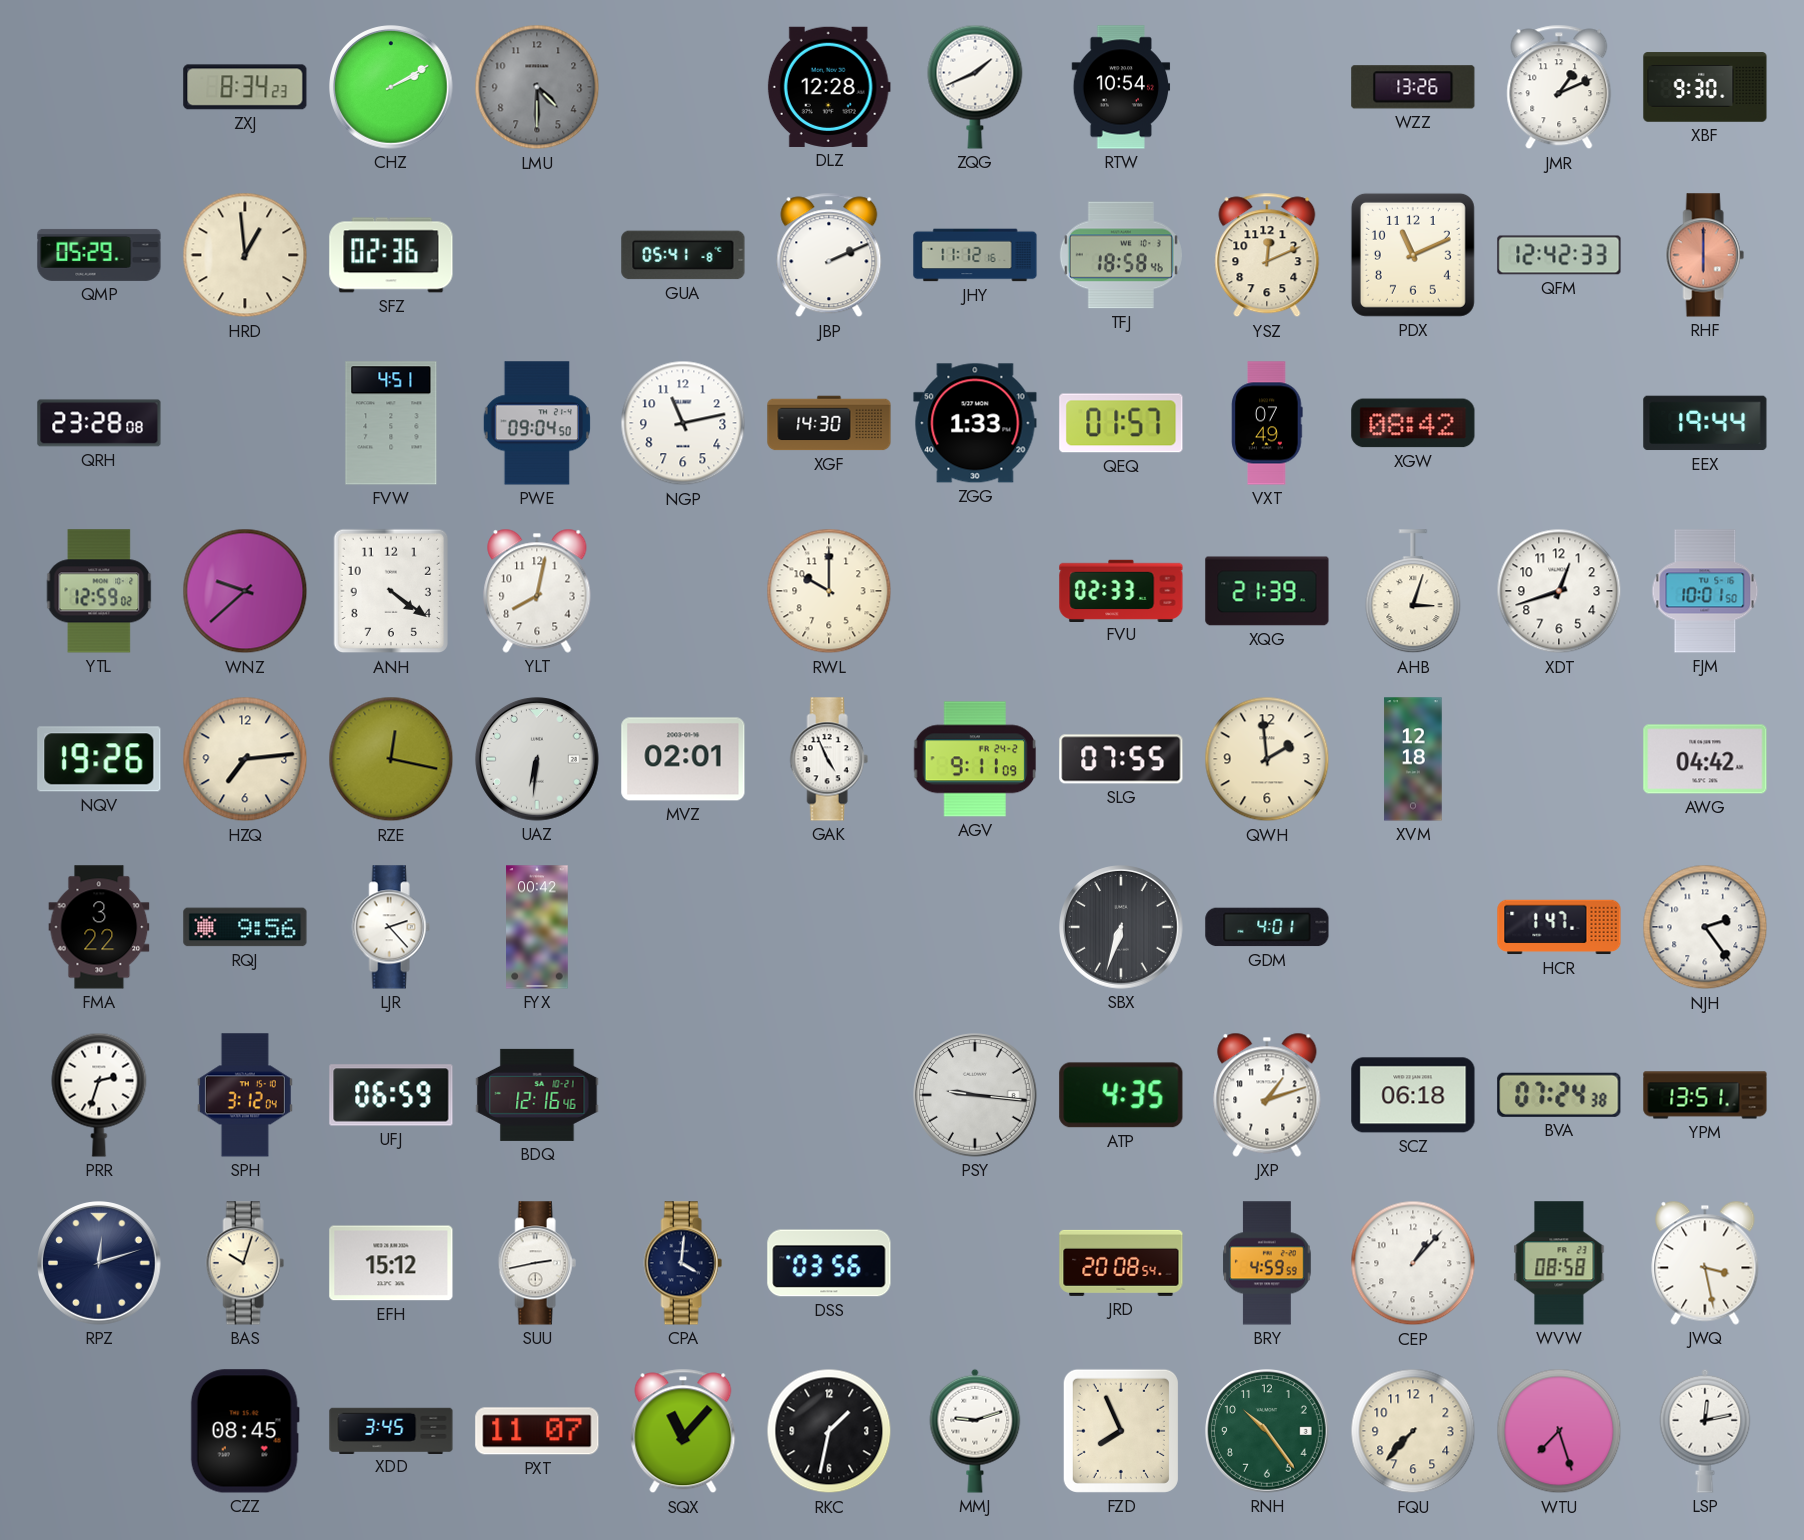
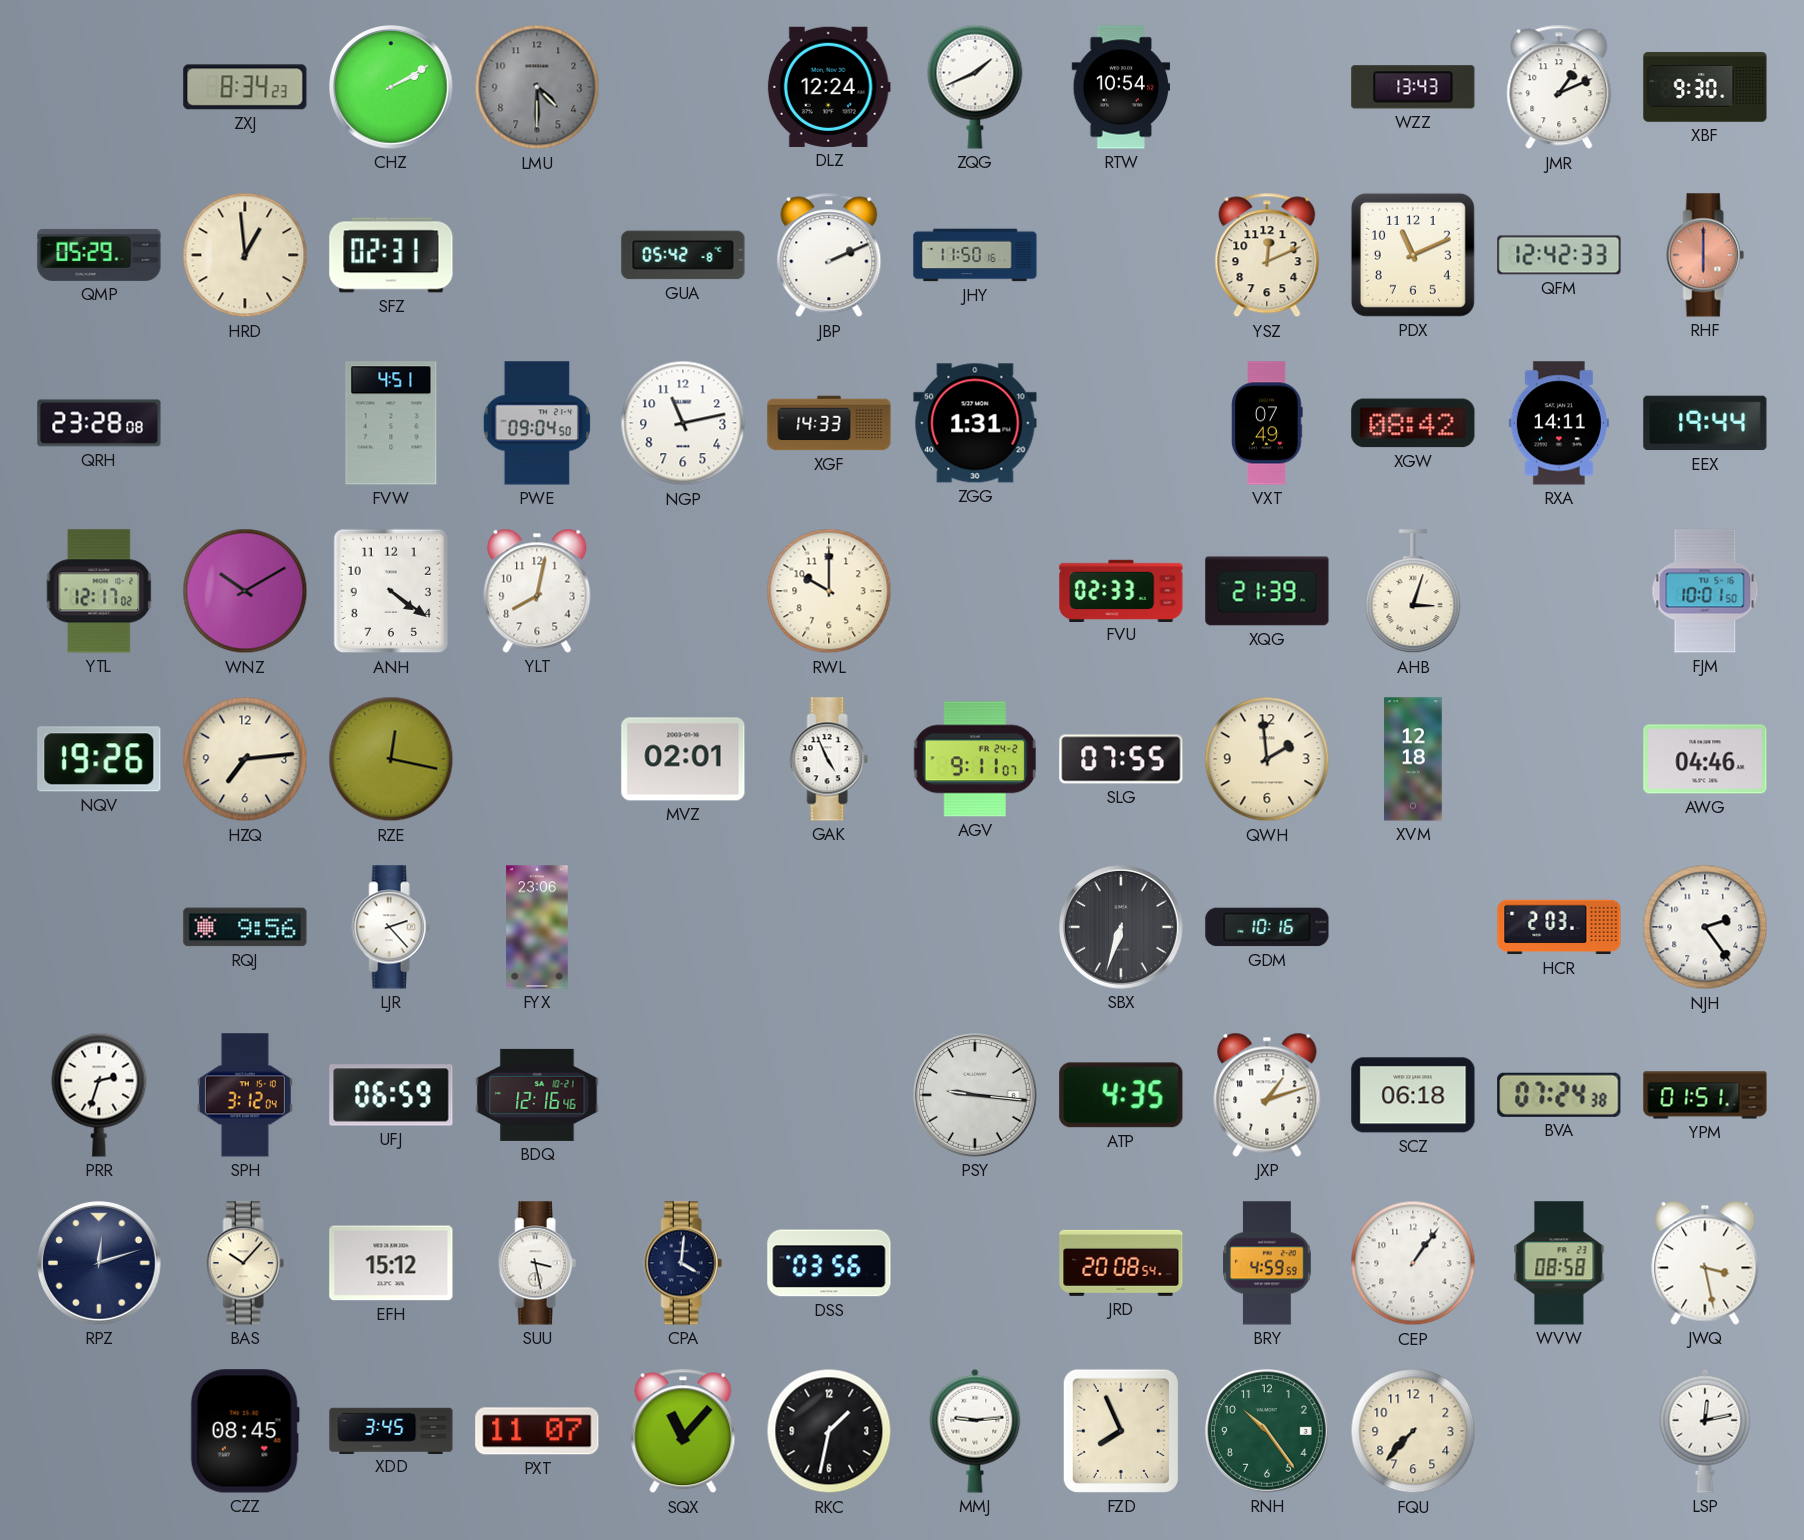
DLZ: 12:28 -> 12:24 (829, 87)
WZZ: 13:26 -> 13:43 (1413, 87)
SFZ: 02:36 -> 02:31 (391, 255)
GUA: 05:41 -> 05:42 (683, 255)
JHY: 11:12 -> 11:50 (975, 255)
TFJ: 18:58 -> none (1121, 255)
XGF: 14:30 -> 14:33 (829, 423)
ZGG: 1:33 -> 1:31 (975, 423)
QEQ: 01:57 -> none (1121, 423)
RXA: none -> 14:11 (1559, 423)
YTL: 12:59 -> 12:17 (99, 591)
WNZ: 9:38 -> 10:10 (245, 591)
XDT: 12:42 -> none (1559, 591)
UAZ: 6:31 -> none (538, 760)
AGV: 9:11:09 -> 9:11:07 (974, 759)
AWG: 04:42 -> 04:46 (1705, 759)
FMA: 3:22 -> none (99, 927)
FYX: 00:42 -> 23:06 (537, 927)
GDM: 4:01 -> 10:16 (1267, 927)
HCR: 1:47 -> 2:03 (1559, 927)
YPM: 13:51 -> 01:51 (1705, 1095)
BAS: 10:03 -> 10:07 (245, 1263)
SUU: 2:43 -> 3:28 (537, 1263)
CEP: 1:07 -> 1:06 (1413, 1263)
MMJ: 9:12 -> 9:14 (975, 1431)
WTU: 7:27 -> none (1559, 1431)
